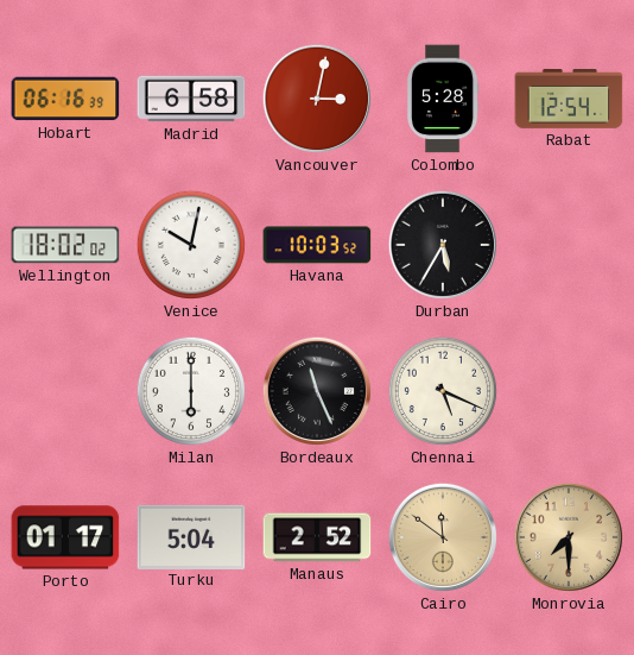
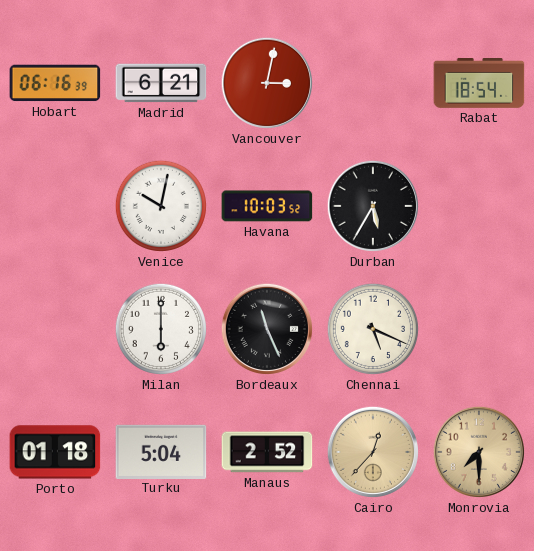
Madrid: 6:58 -> 6:21 (161, 83)
Colombo: 5:28 -> none (443, 99)
Rabat: 12:54 -> 18:54 (479, 84)
Wellington: 18:02 -> none (65, 245)
Porto: 01:17 -> 01:18 (55, 452)
Cairo: 11:51 -> 12:37 (373, 452)
